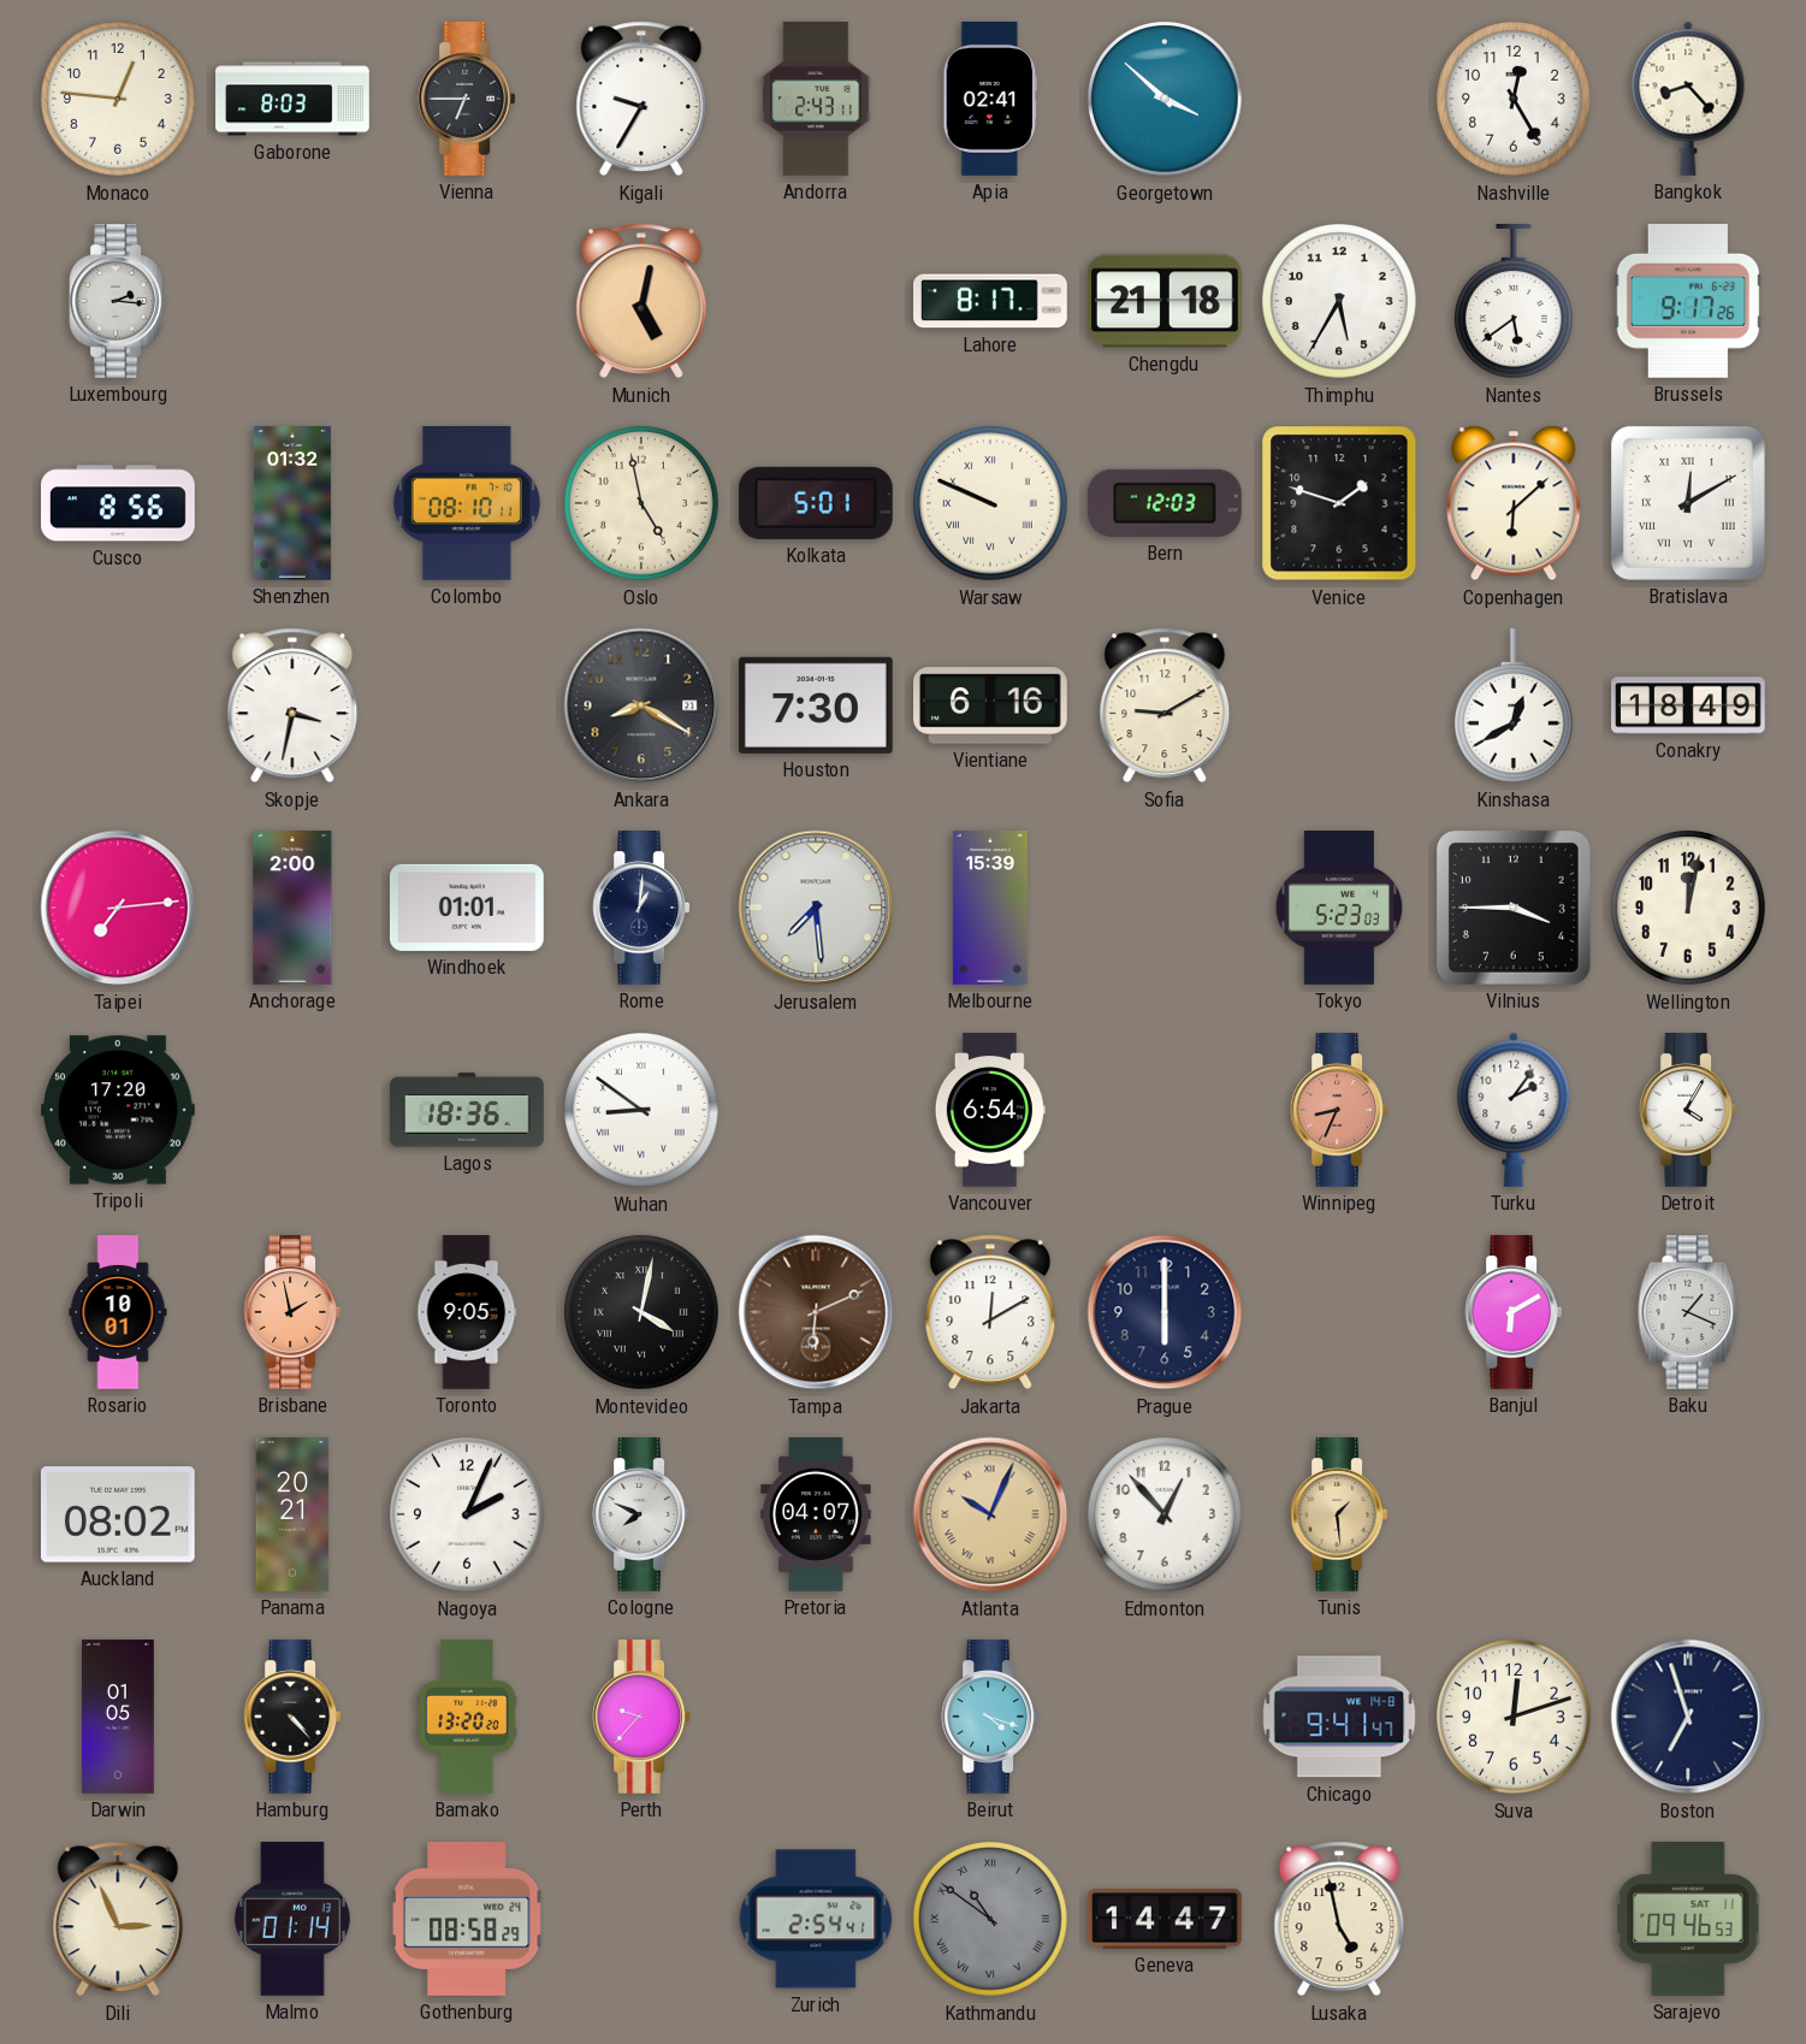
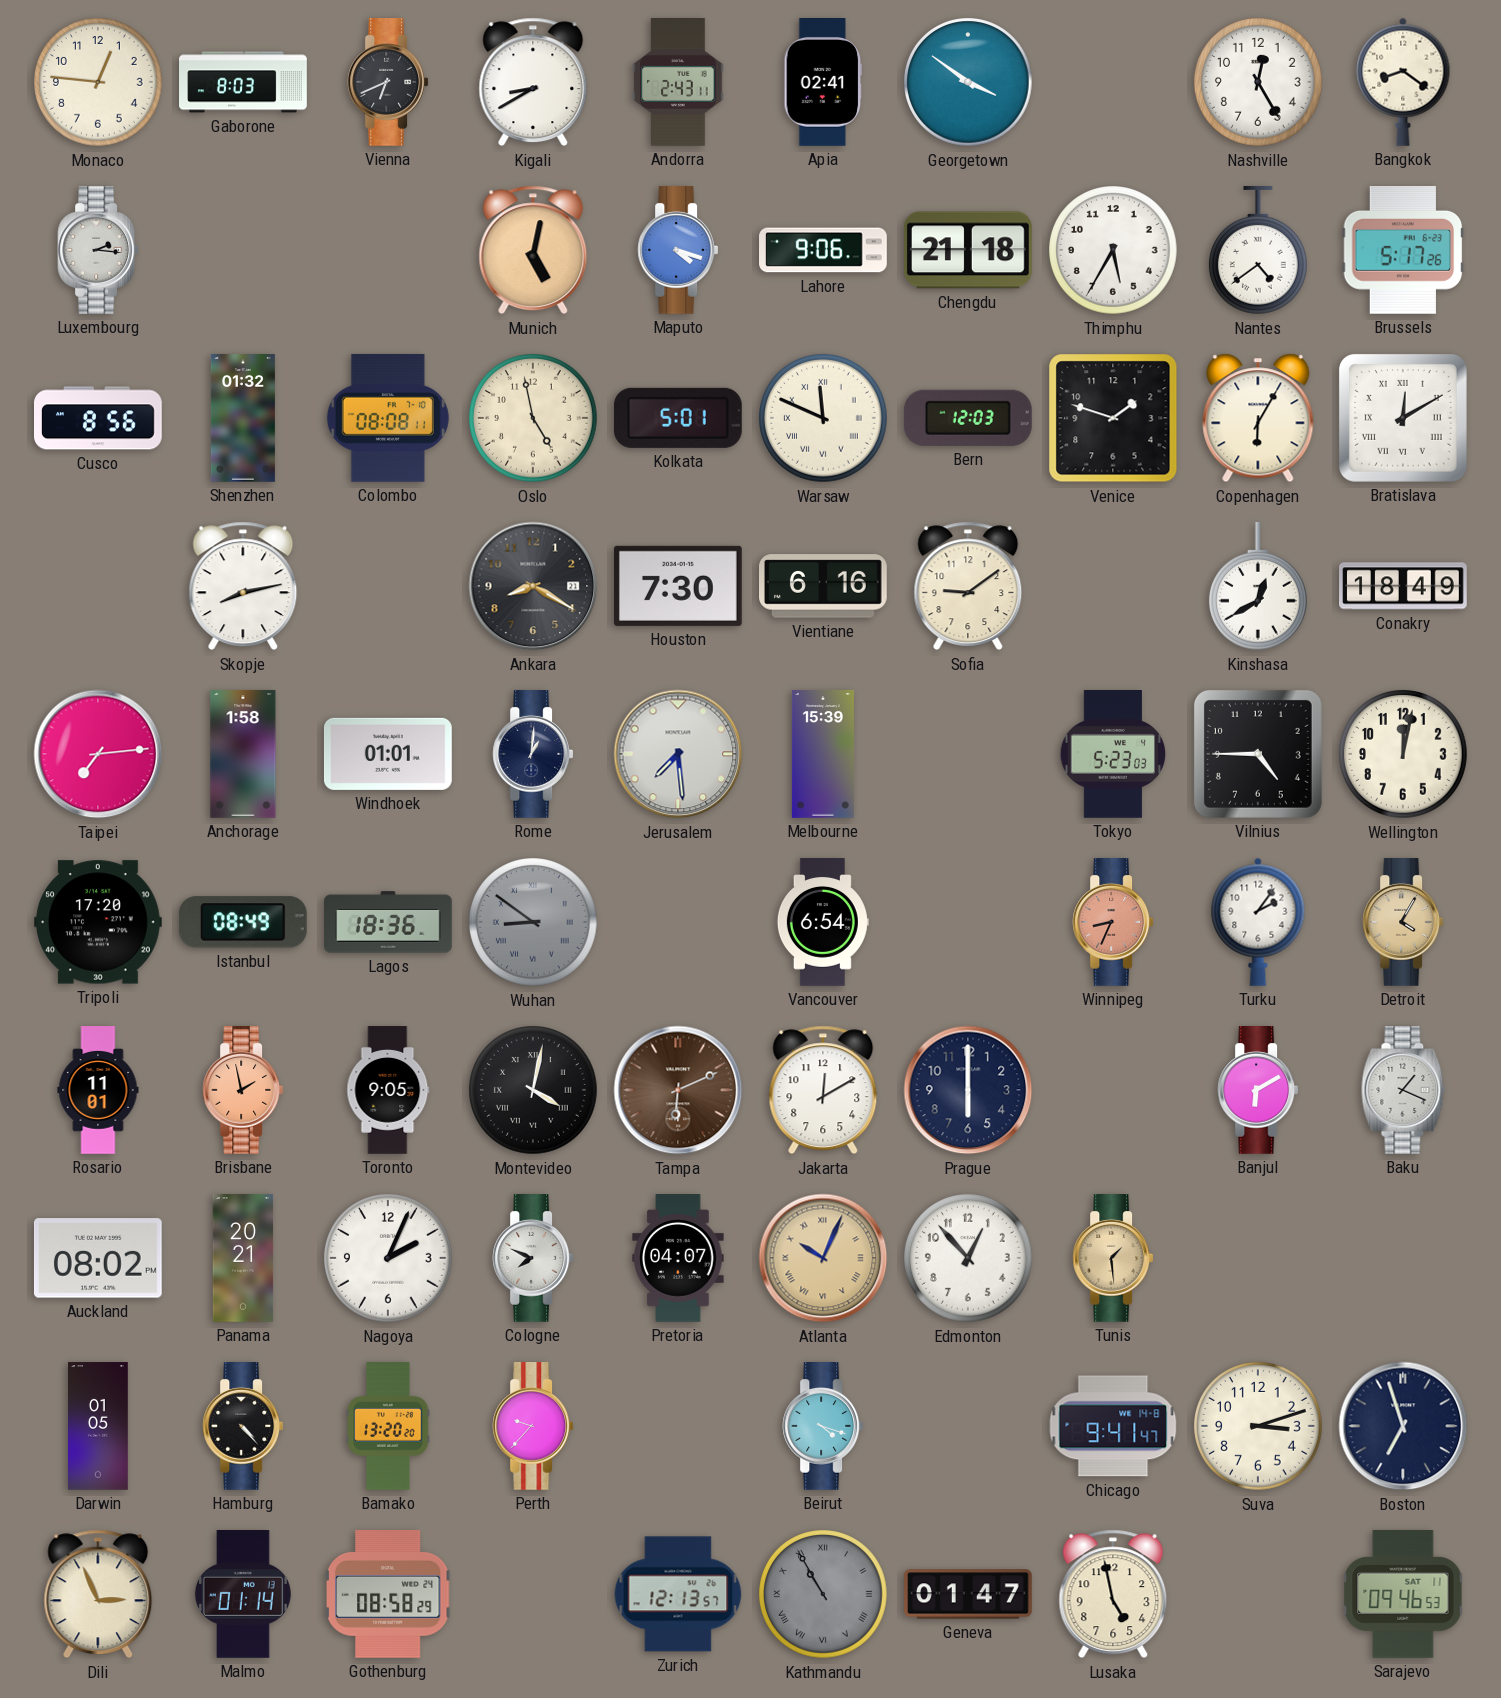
Vienna: 6:45 -> 6:41 (388, 83)
Kigali: 9:35 -> 8:40 (533, 82)
Georgetown: 3:52 -> 3:51 (969, 83)
Bangkok: 8:23 -> 8:21 (1403, 82)
Maputo: none -> 4:18 (678, 251)
Lahore: 8:17 -> 9:06 (823, 250)
Nantes: 5:39 -> 4:39 (1258, 251)
Brussels: 9:17 -> 5:17 (1403, 250)
Colombo: 08:10 -> 08:08 (388, 418)
Warsaw: 9:49 -> 11:49 (824, 419)
Copenhagen: 6:08 -> 6:05 (1258, 418)
Skopje: 3:32 -> 8:13 (243, 586)
Sofia: 9:10 -> 9:09 (968, 586)
Anchorage: 2:00 -> 1:58 (243, 755)
Vilnius: 3:45 -> 4:45 (1258, 754)
Istanbul: none -> 08:49 (243, 922)
Wuhan dial: white -> grey (534, 923)
Detroit dial: white -> champagne (1403, 923)
Rosario: 10:01 -> 11:01 (98, 1090)
Suva: 12:12 -> 3:12 (1259, 1427)
Zurich: 2:54 -> 12:13 (678, 1594)
Kathmandu: 10:51 -> 10:55 (824, 1595)
Geneva: 14:47 -> 01:47 (969, 1594)
